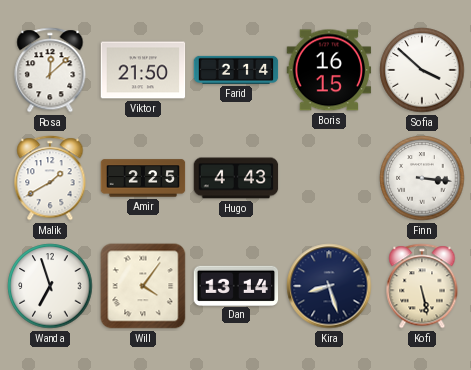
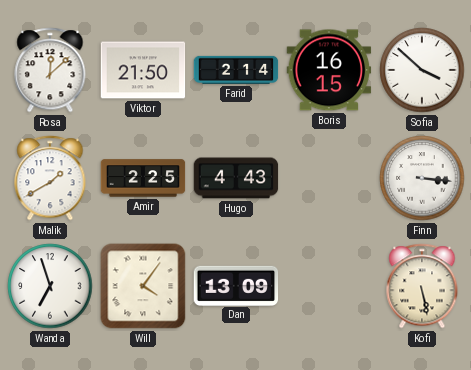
Dan: 13:14 -> 13:09 (236, 285)
Kira: 8:27 -> none (329, 286)
